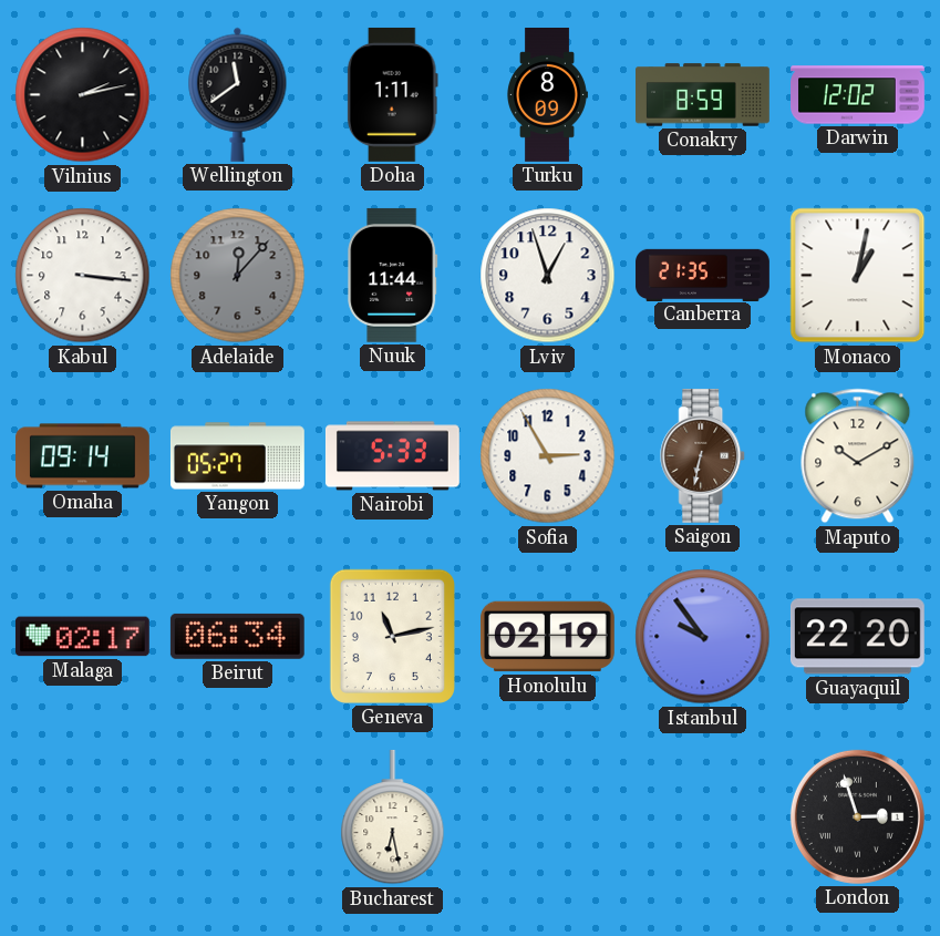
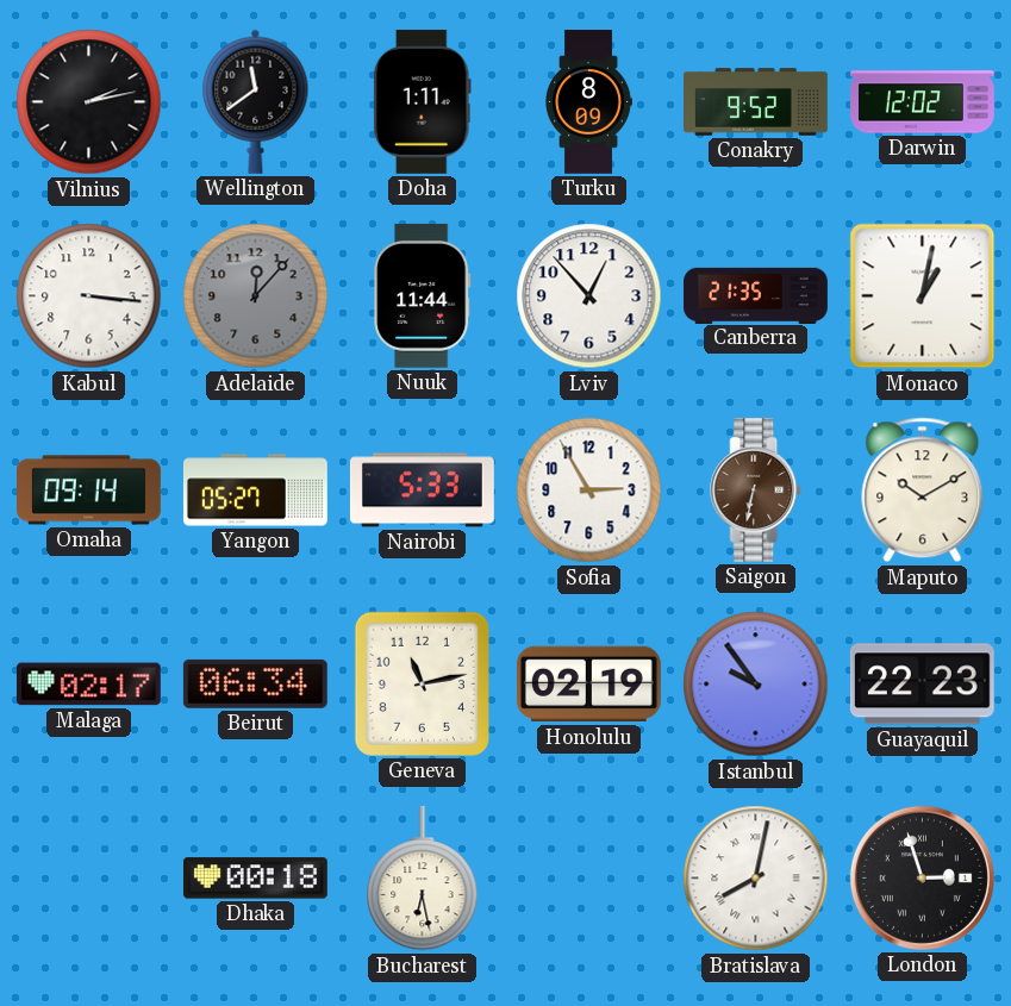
Conakry: 8:59 -> 9:52 (756, 102)
Lviv: 12:57 -> 12:53 (589, 296)
Guayaquil: 22:20 -> 22:23 (922, 685)
Dhaka: none -> 00:18 (255, 879)
Bratislava: none -> 8:02 (756, 879)
